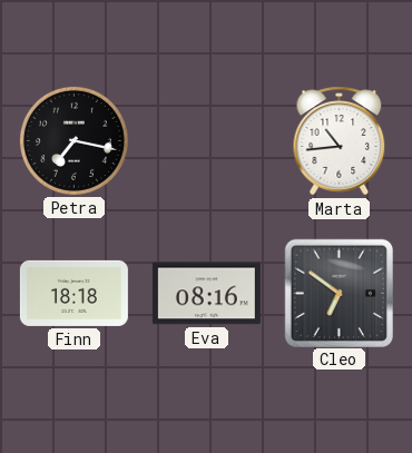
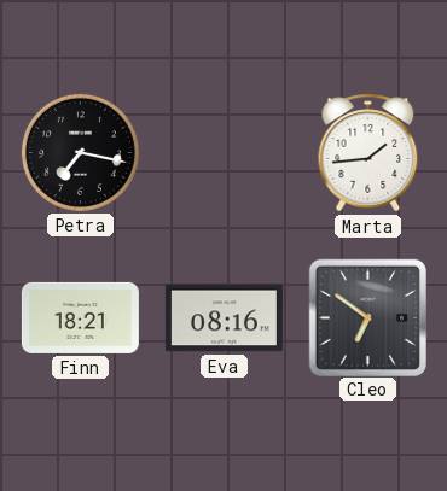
Marta: 10:44 -> 1:44 (368, 153)
Finn: 18:18 -> 18:21 (80, 317)
